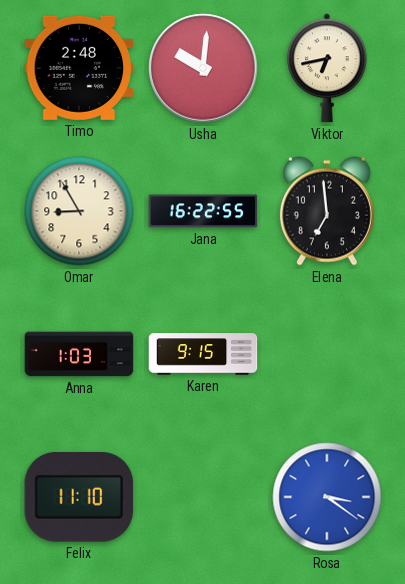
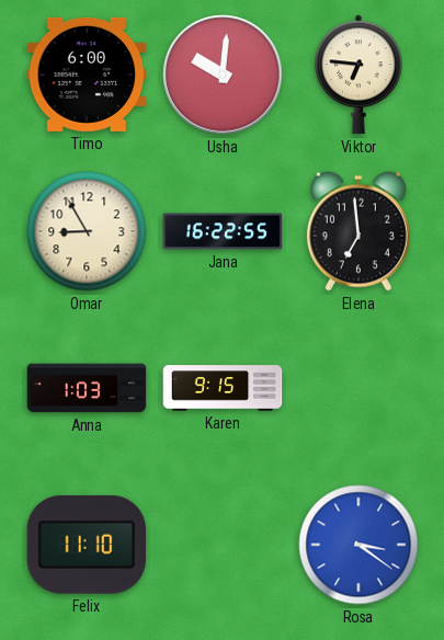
Timo: 2:48 -> 6:00 (87, 75)
Viktor: 6:43 -> 6:46 (360, 75)
